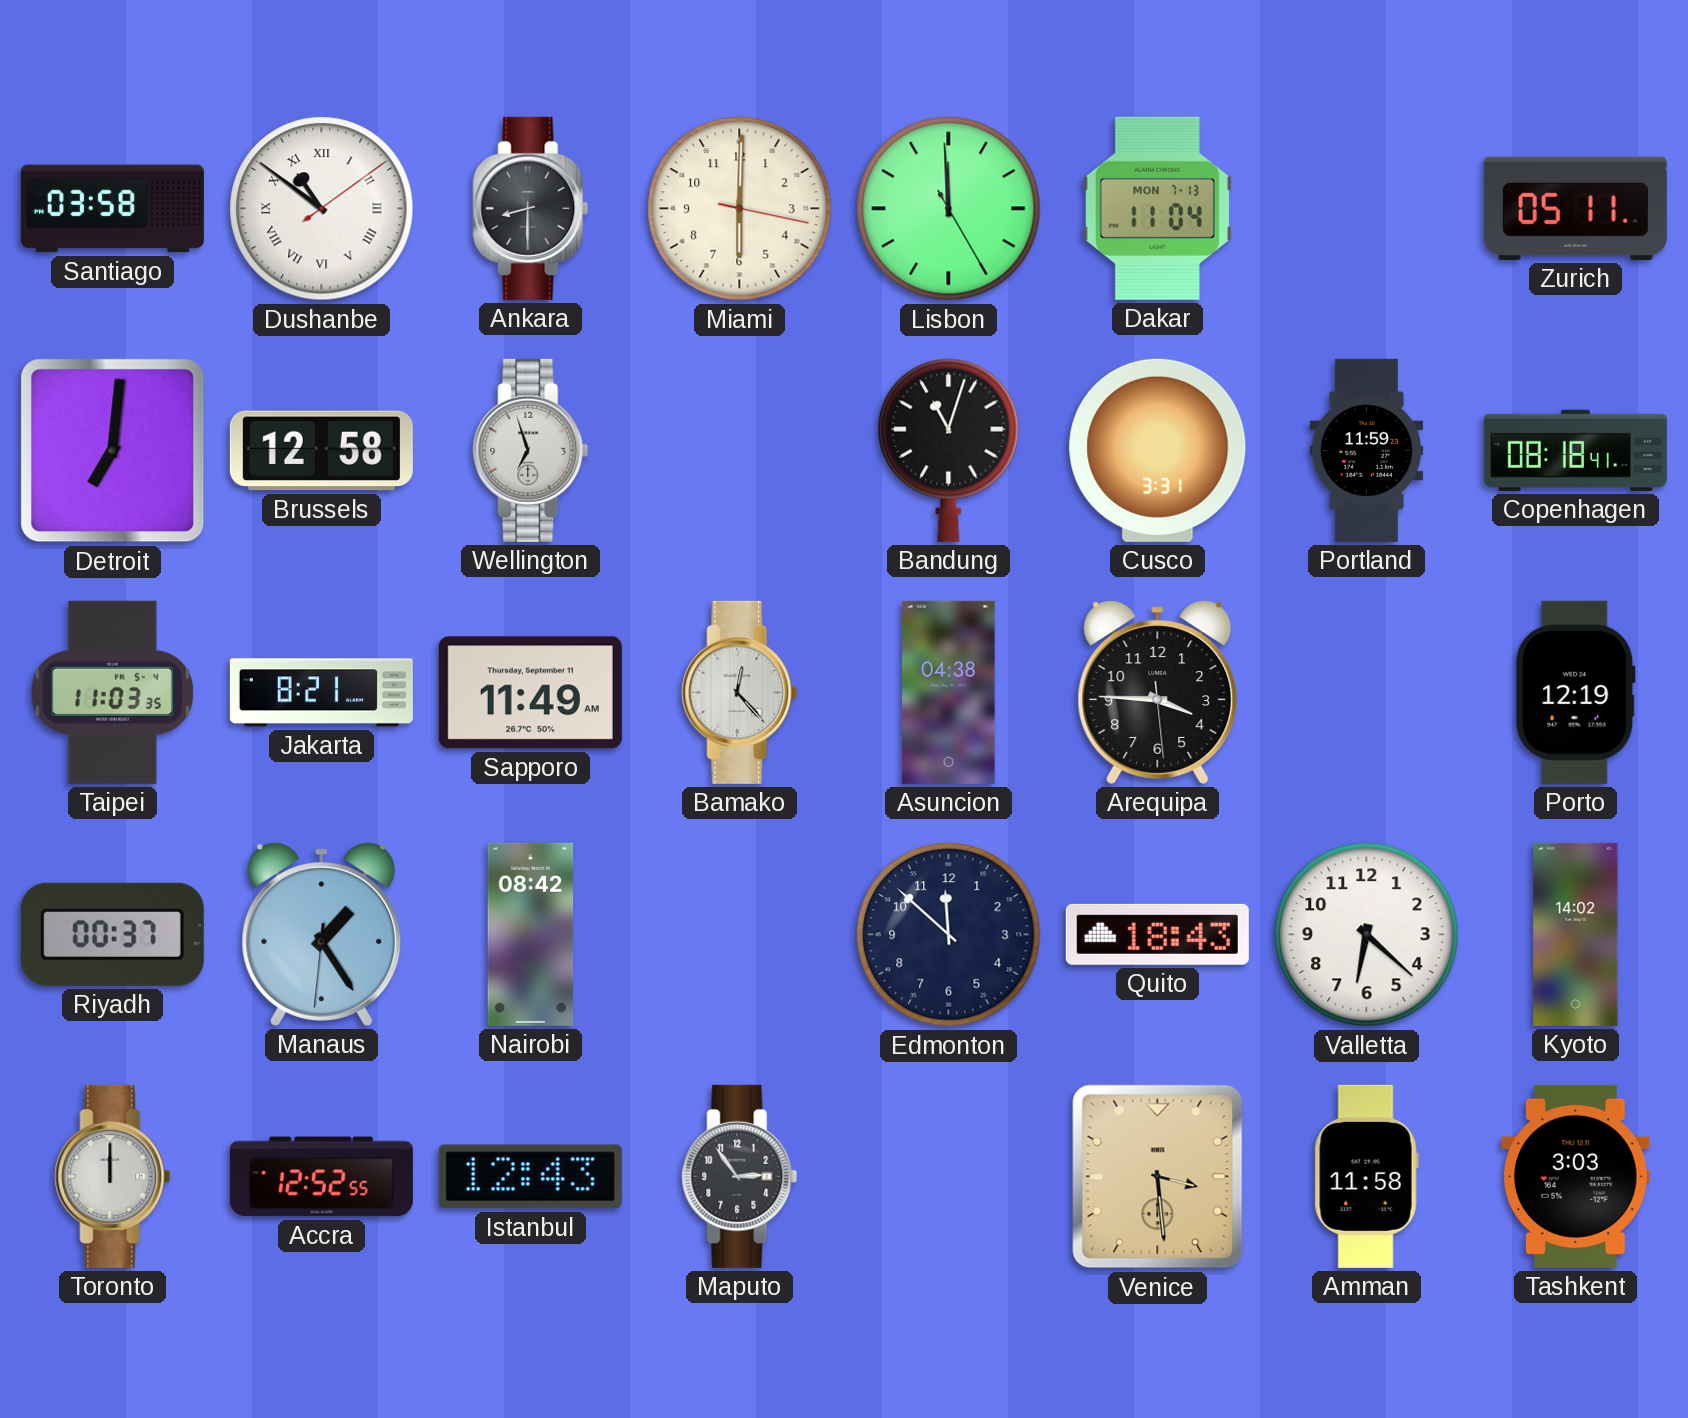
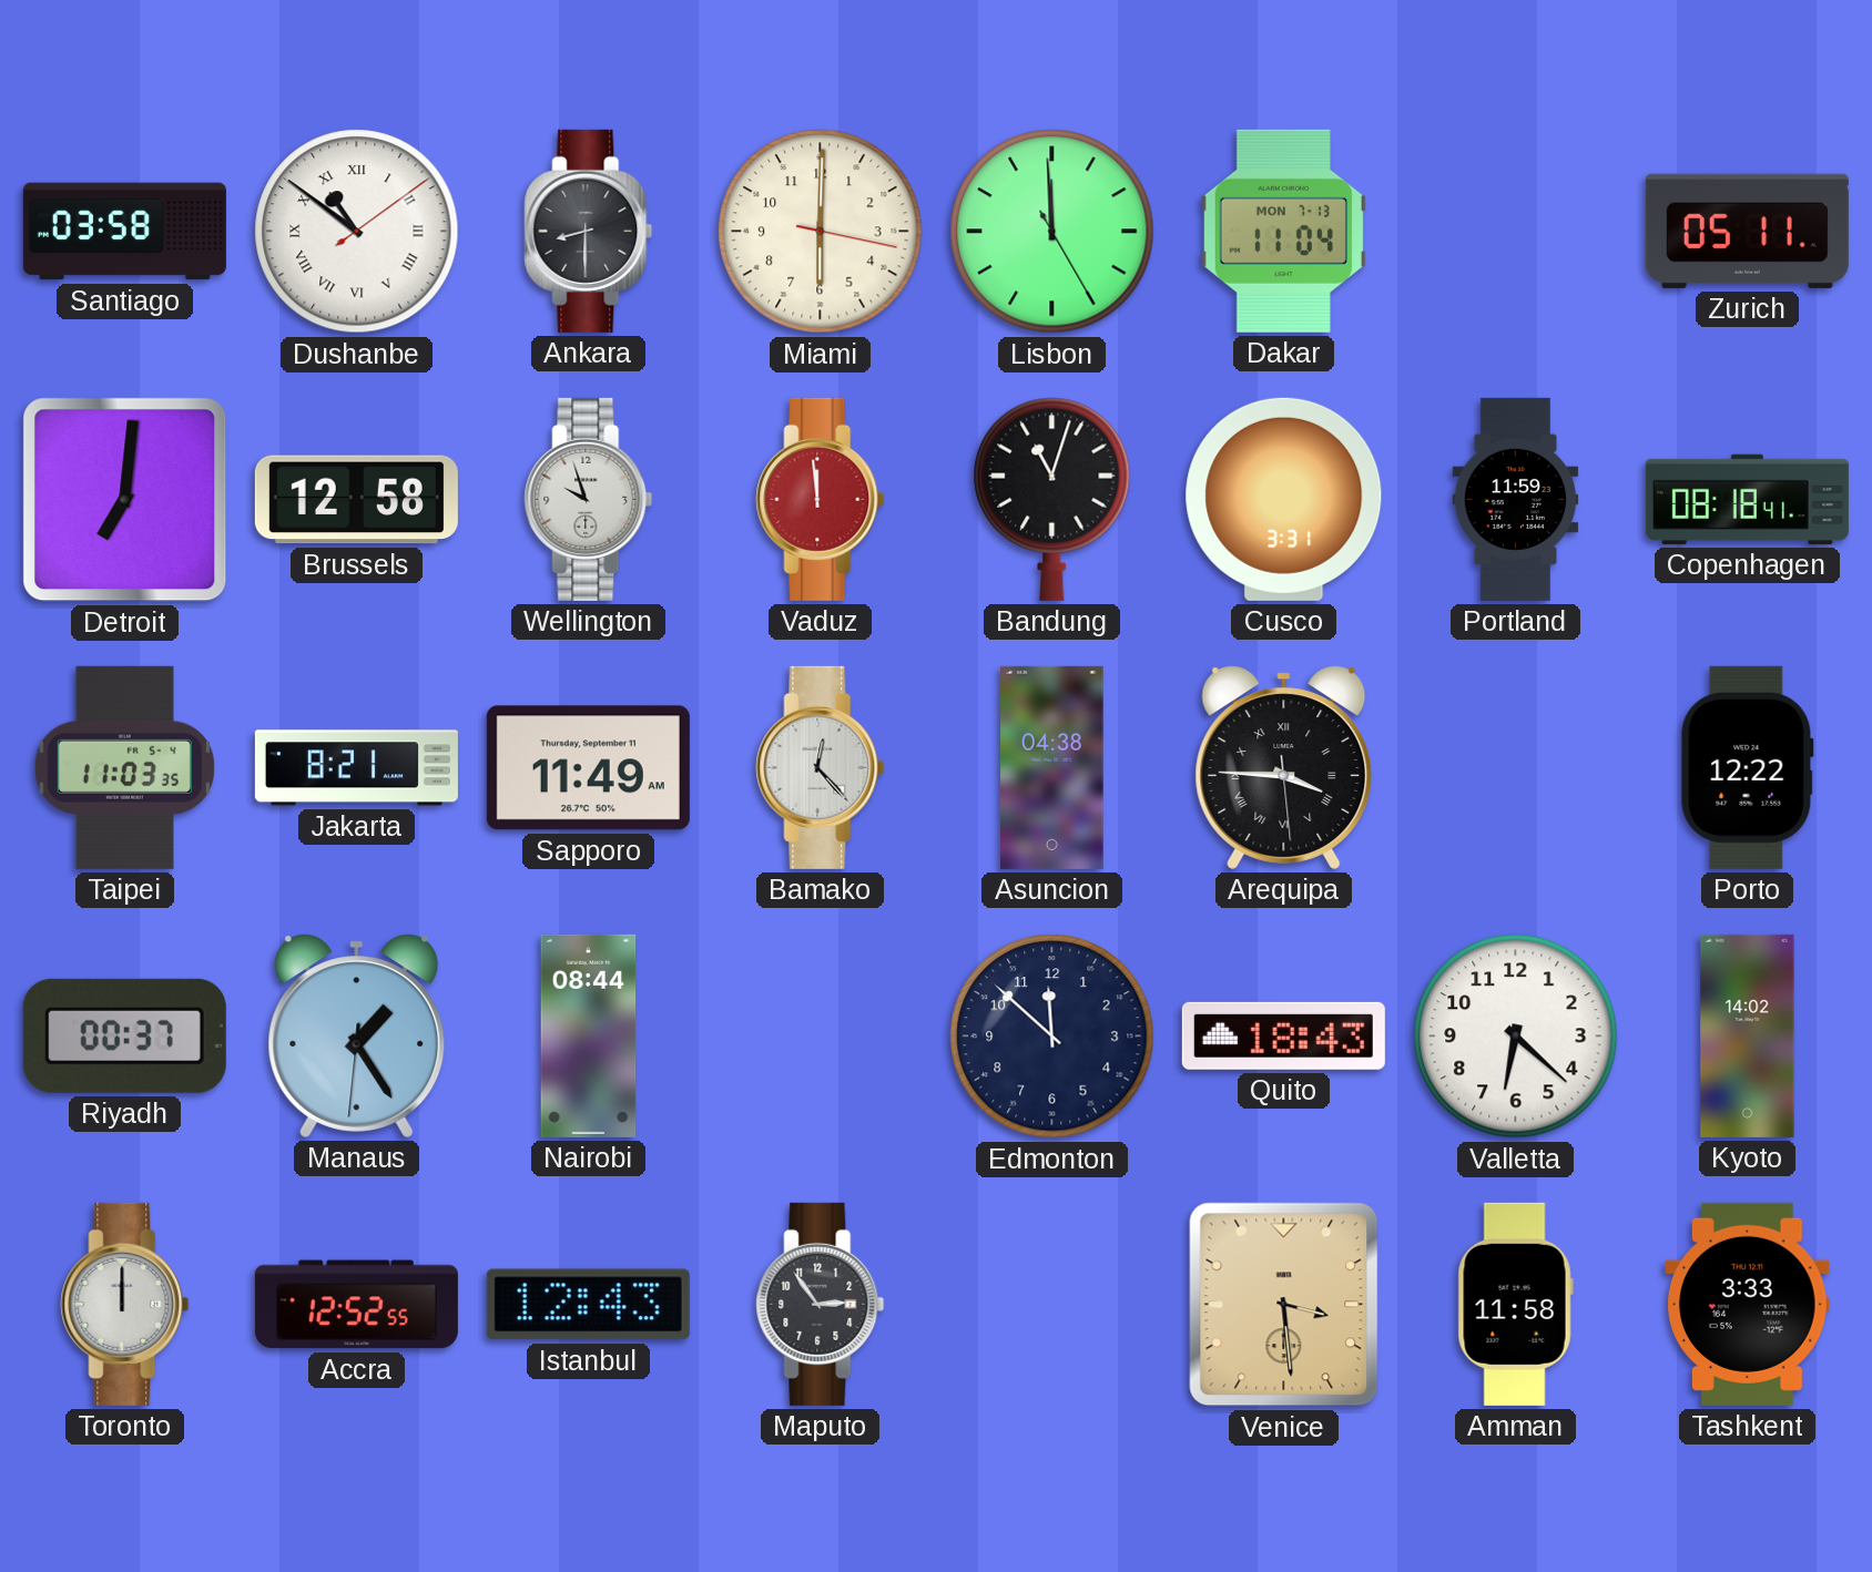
Wellington: 6:57 -> 9:57 (589, 499)
Vaduz: none -> 11:59 (821, 499)
Arequipa numerals: Arabic -> Roman (1284, 767)
Porto: 12:19 -> 12:22 (1747, 767)
Nairobi: 08:42 -> 08:44 (589, 1035)
Tashkent: 3:03 -> 3:33 (1748, 1304)
